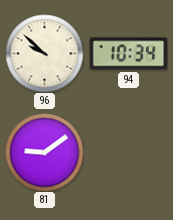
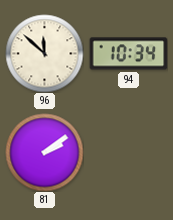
96: 9:52 -> 11:52 (44, 53)
81: 9:09 -> 2:09 (44, 152)
